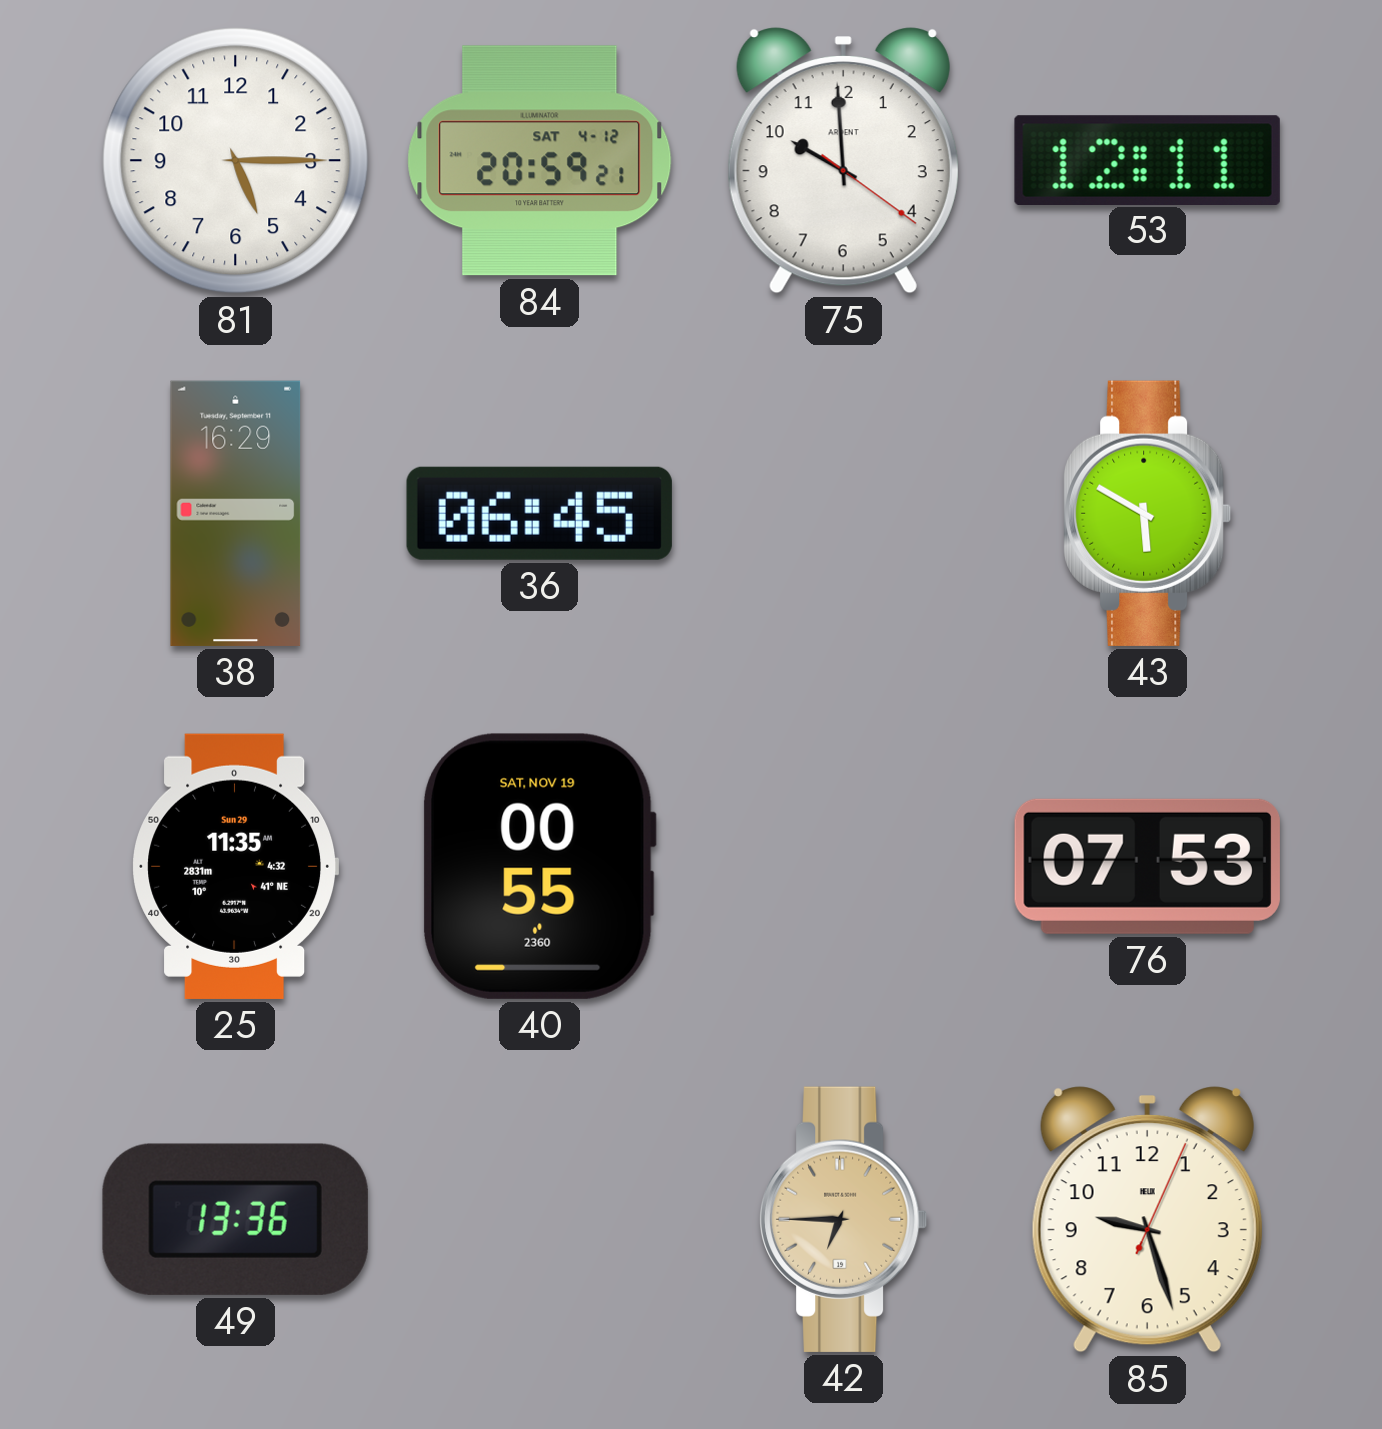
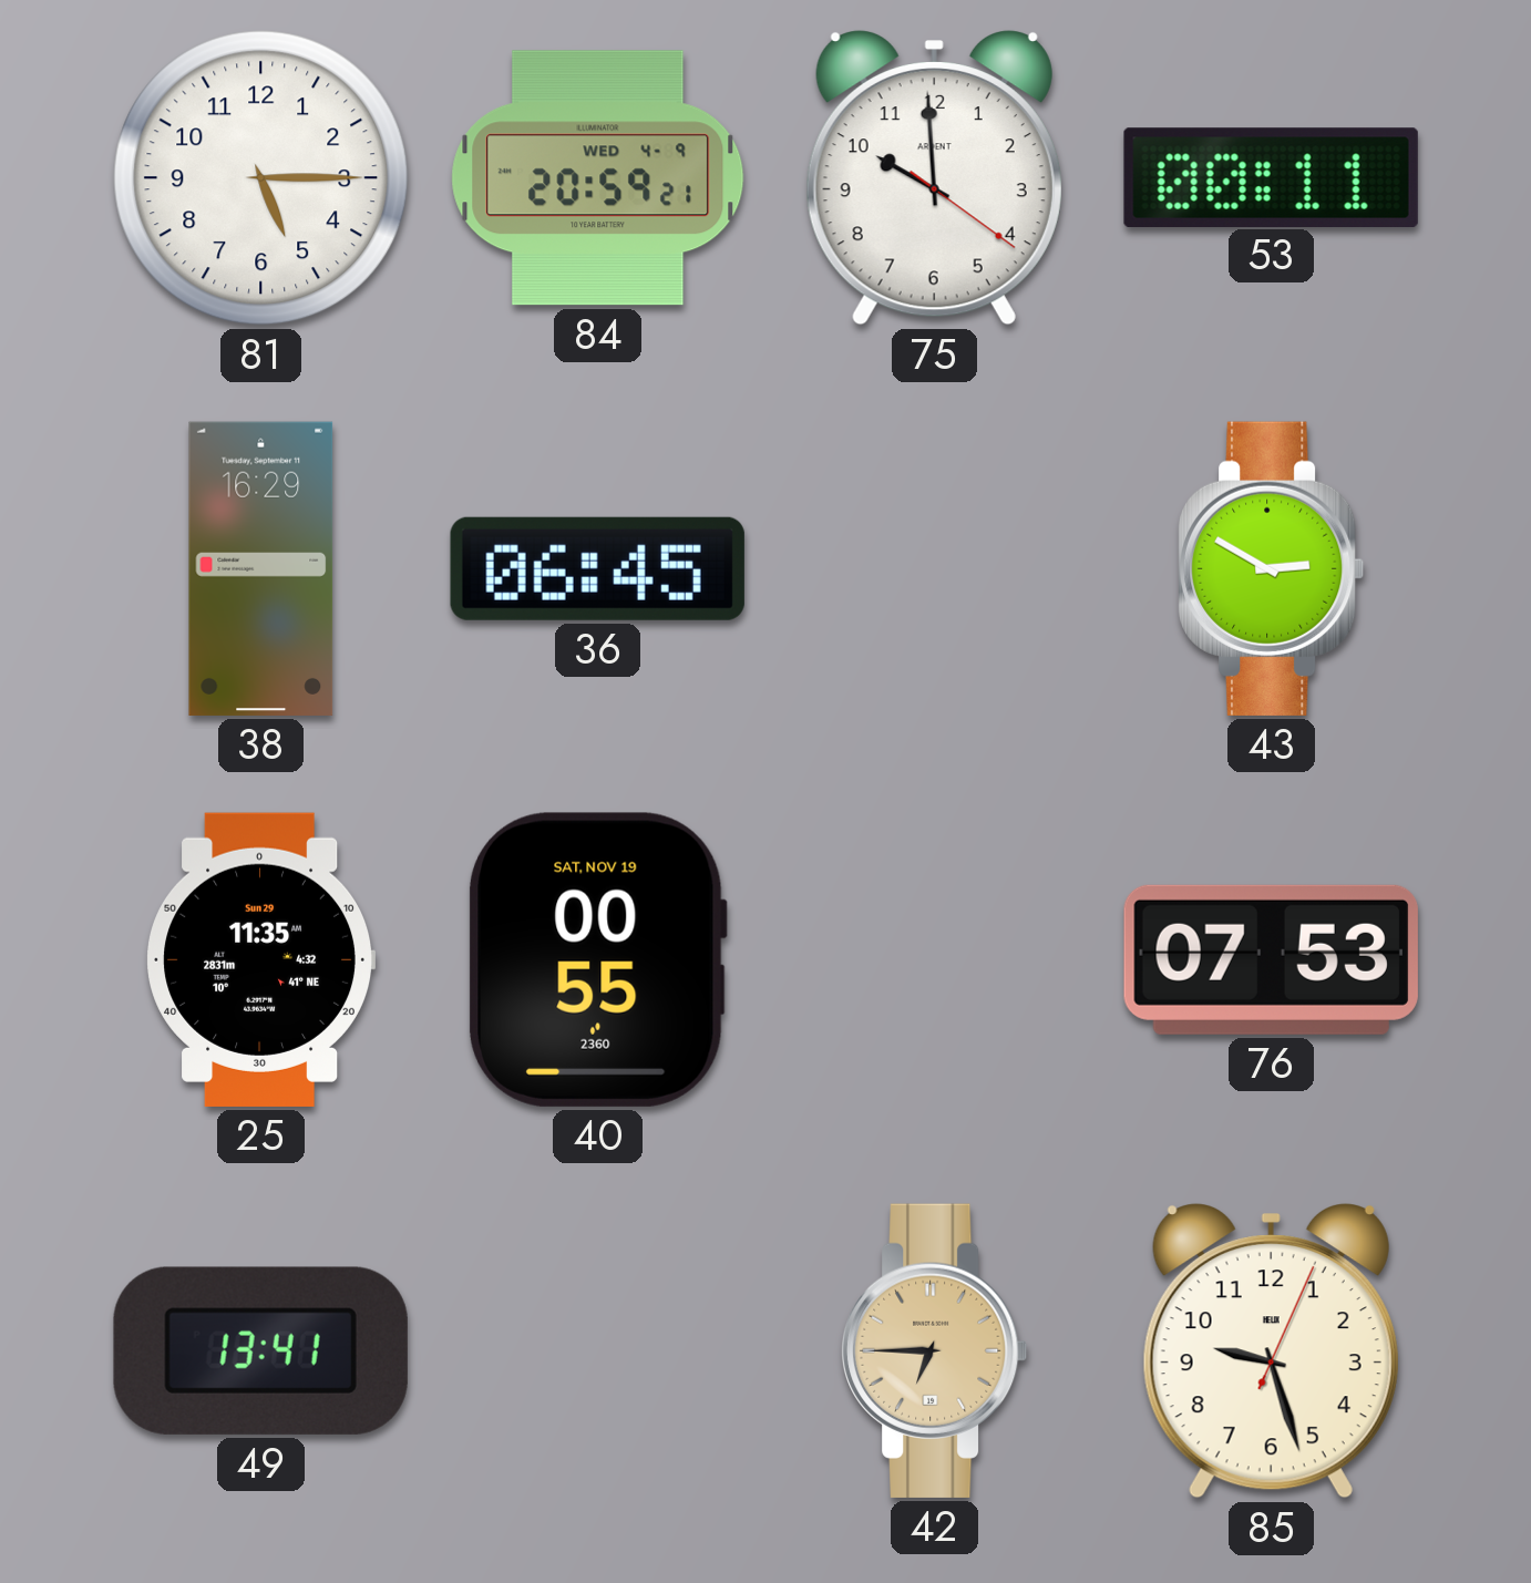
84 date: SAT 4-12 -> WED 4-9 (598, 178)
53: 12:11 -> 00:11 (1271, 177)
43: 5:50 -> 2:50 (1272, 568)
49: 13:36 -> 13:41 (260, 1350)
